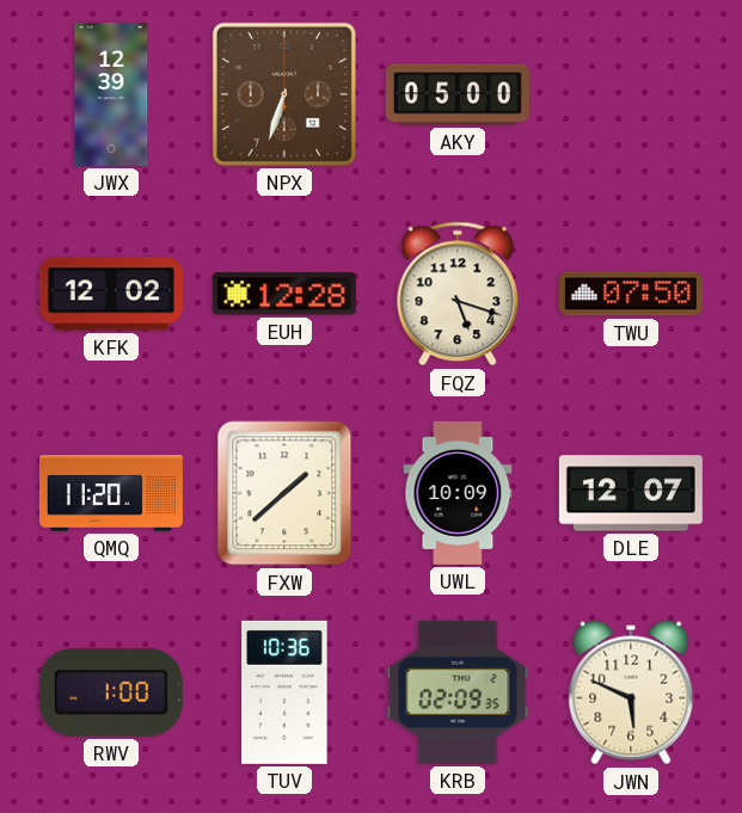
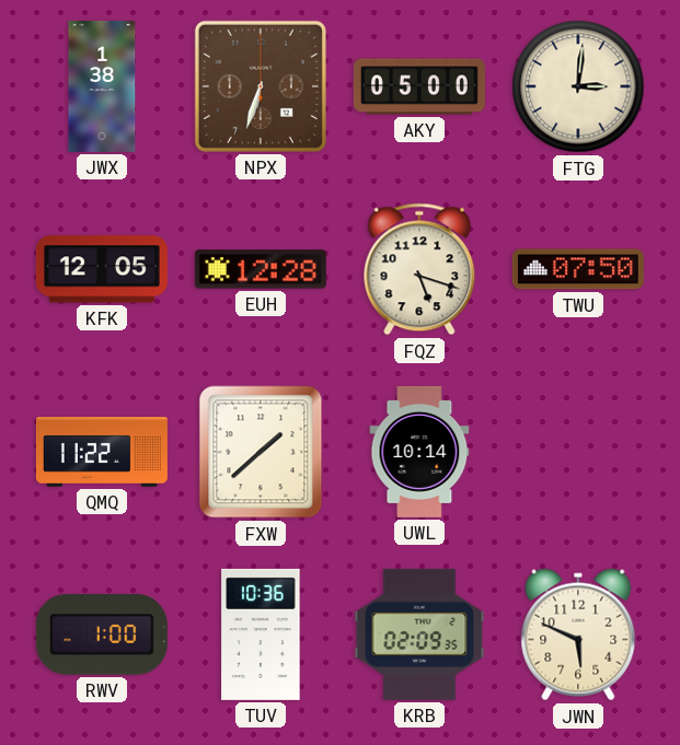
JWX: 12:39 -> 1:38 (102, 86)
FTG: none -> 3:01 (578, 86)
KFK: 12:02 -> 12:05 (102, 269)
QMQ: 11:20 -> 11:22 (102, 452)
UWL: 10:09 -> 10:14 (419, 452)
DLE: 12:07 -> none (631, 493)
